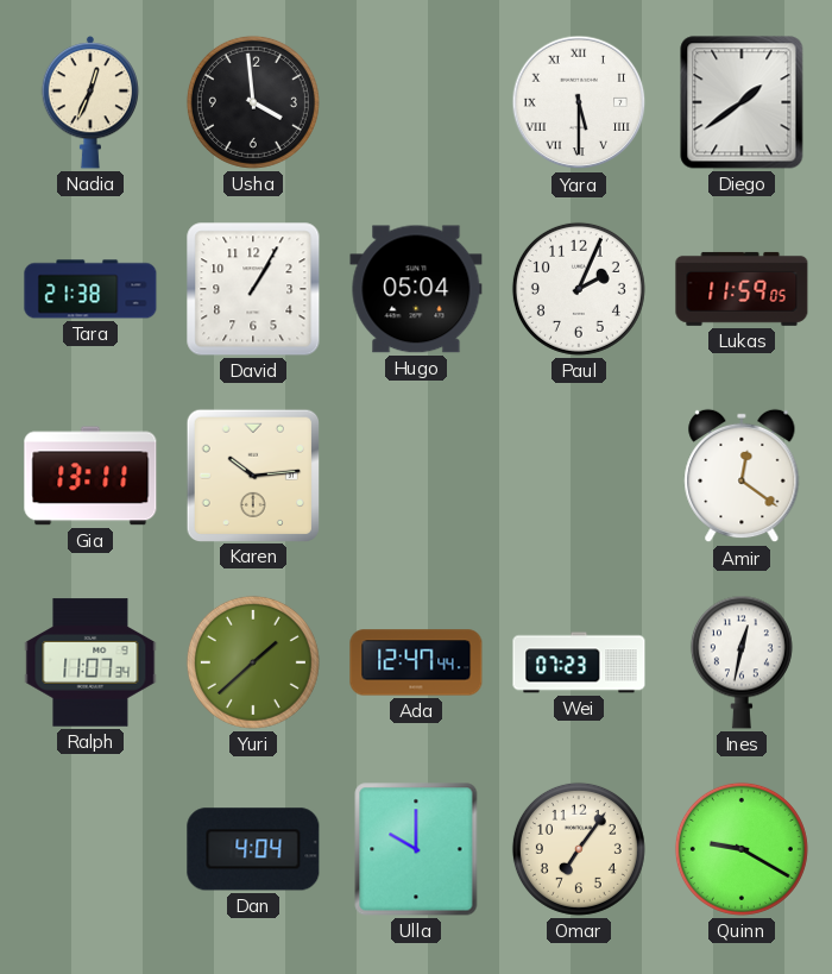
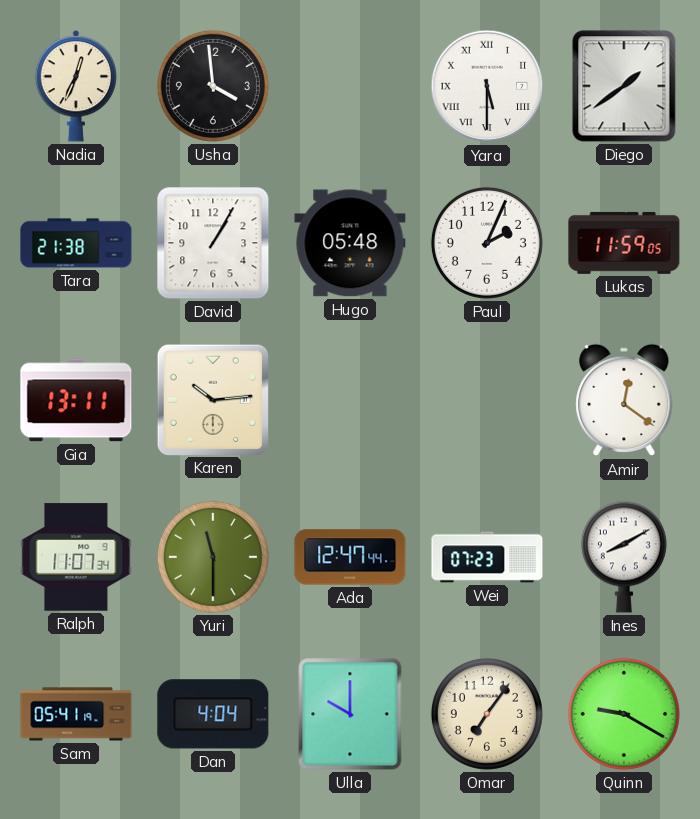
Hugo: 05:04 -> 05:48 (350, 243)
Yuri: 1:38 -> 11:30 (213, 557)
Ines: 12:32 -> 8:10 (624, 557)
Sam: none -> 05:41 (76, 714)
